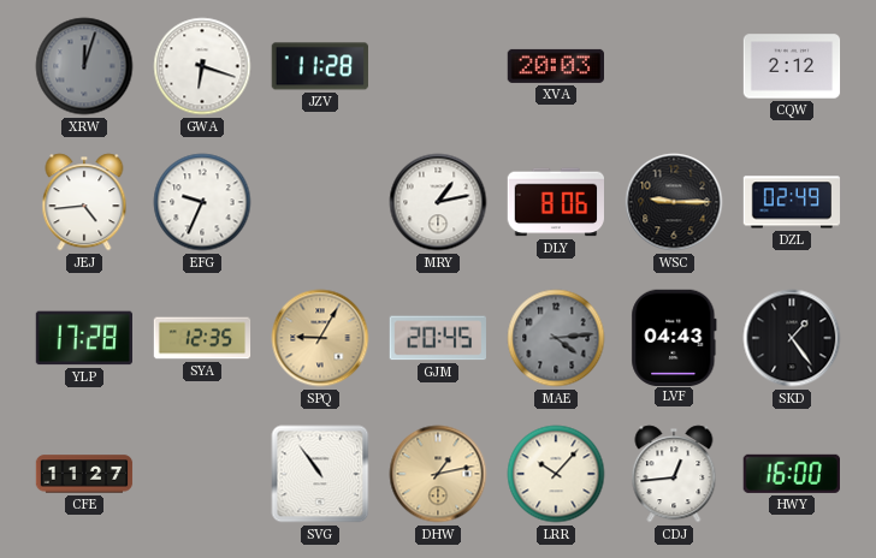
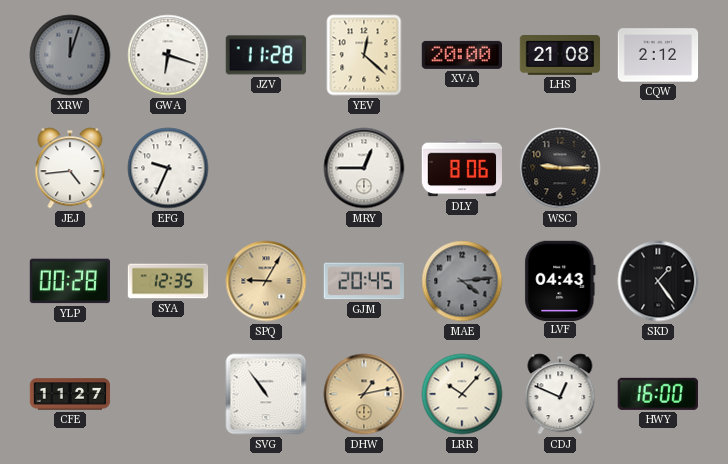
YEV: none -> 12:22 (364, 55)
XVA: 20:03 -> 20:00 (461, 55)
LHS: none -> 21:08 (560, 55)
MRY: 1:13 -> 12:45 (364, 168)
DZL: 02:49 -> none (792, 202)
YLP: 17:28 -> 00:28 (69, 281)
CDJ: 12:44 -> 12:49 (560, 394)
